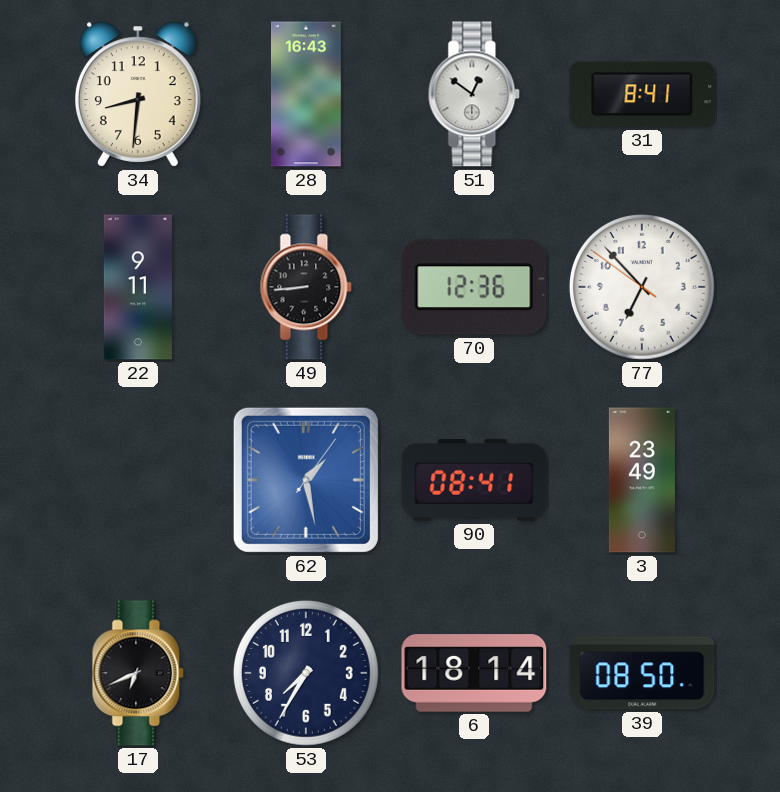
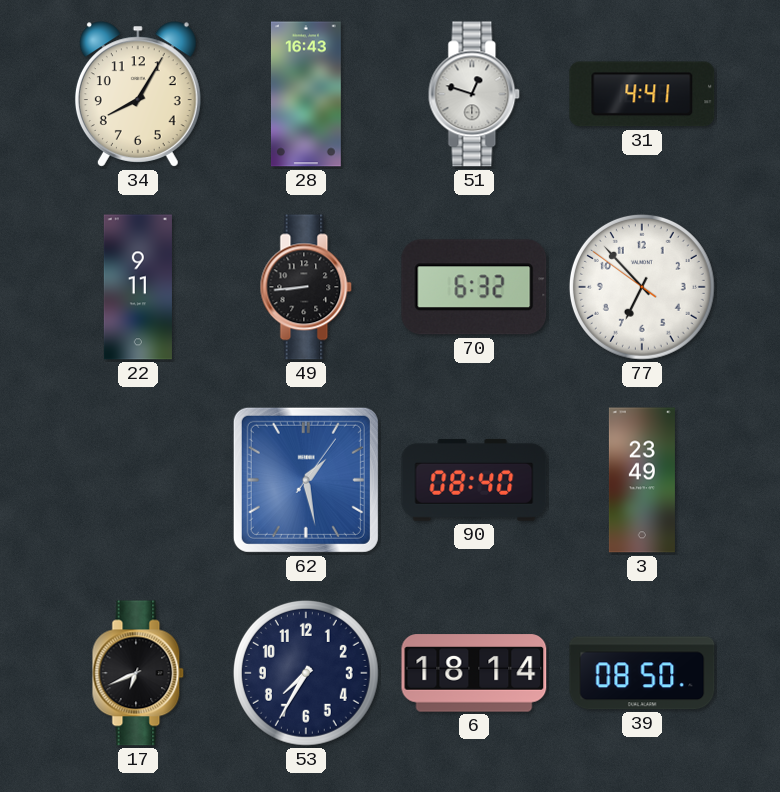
34: 8:31 -> 8:05 (138, 94)
51: 12:51 -> 12:48 (474, 94)
31: 8:41 -> 4:41 (642, 94)
70: 12:36 -> 6:32 (474, 287)
90: 08:41 -> 08:40 (474, 480)
